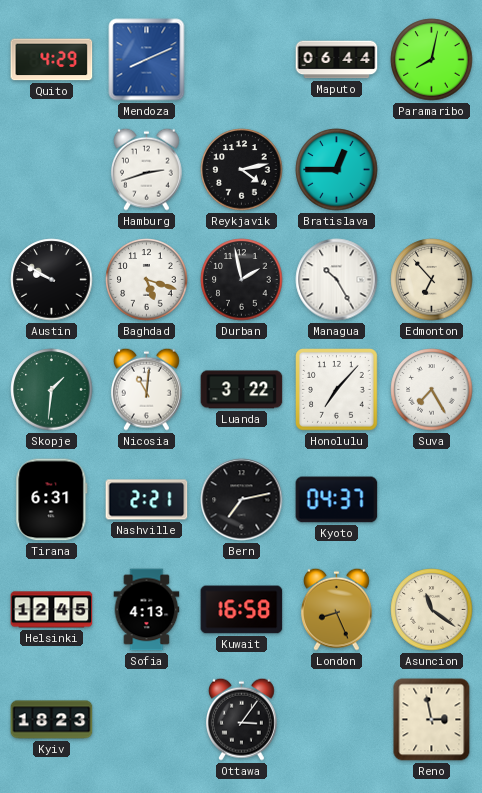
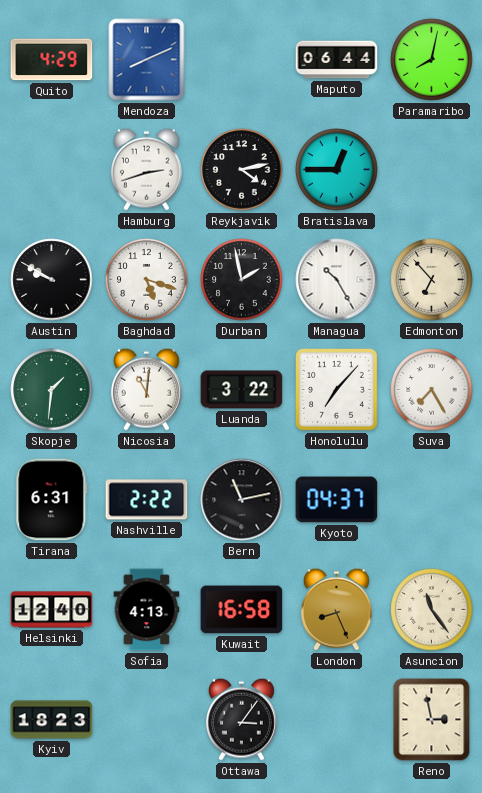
Nashville: 2:21 -> 2:22 (147, 500)
Bern: 7:13 -> 11:13 (242, 500)
Helsinki: 12:45 -> 12:40 (52, 610)
Asuncion: 11:21 -> 11:24 (432, 610)
